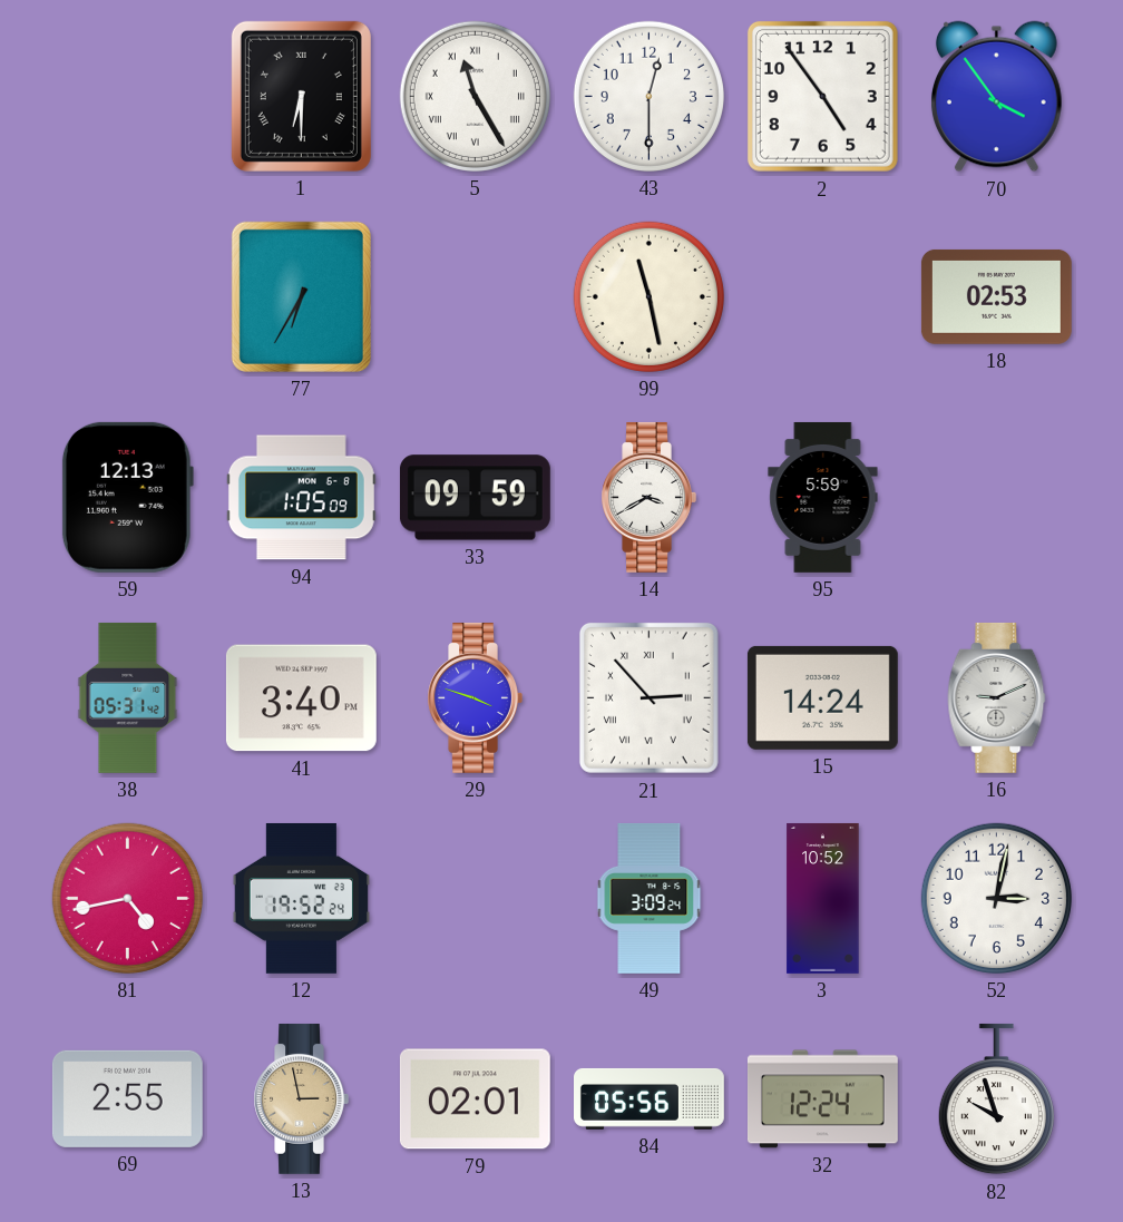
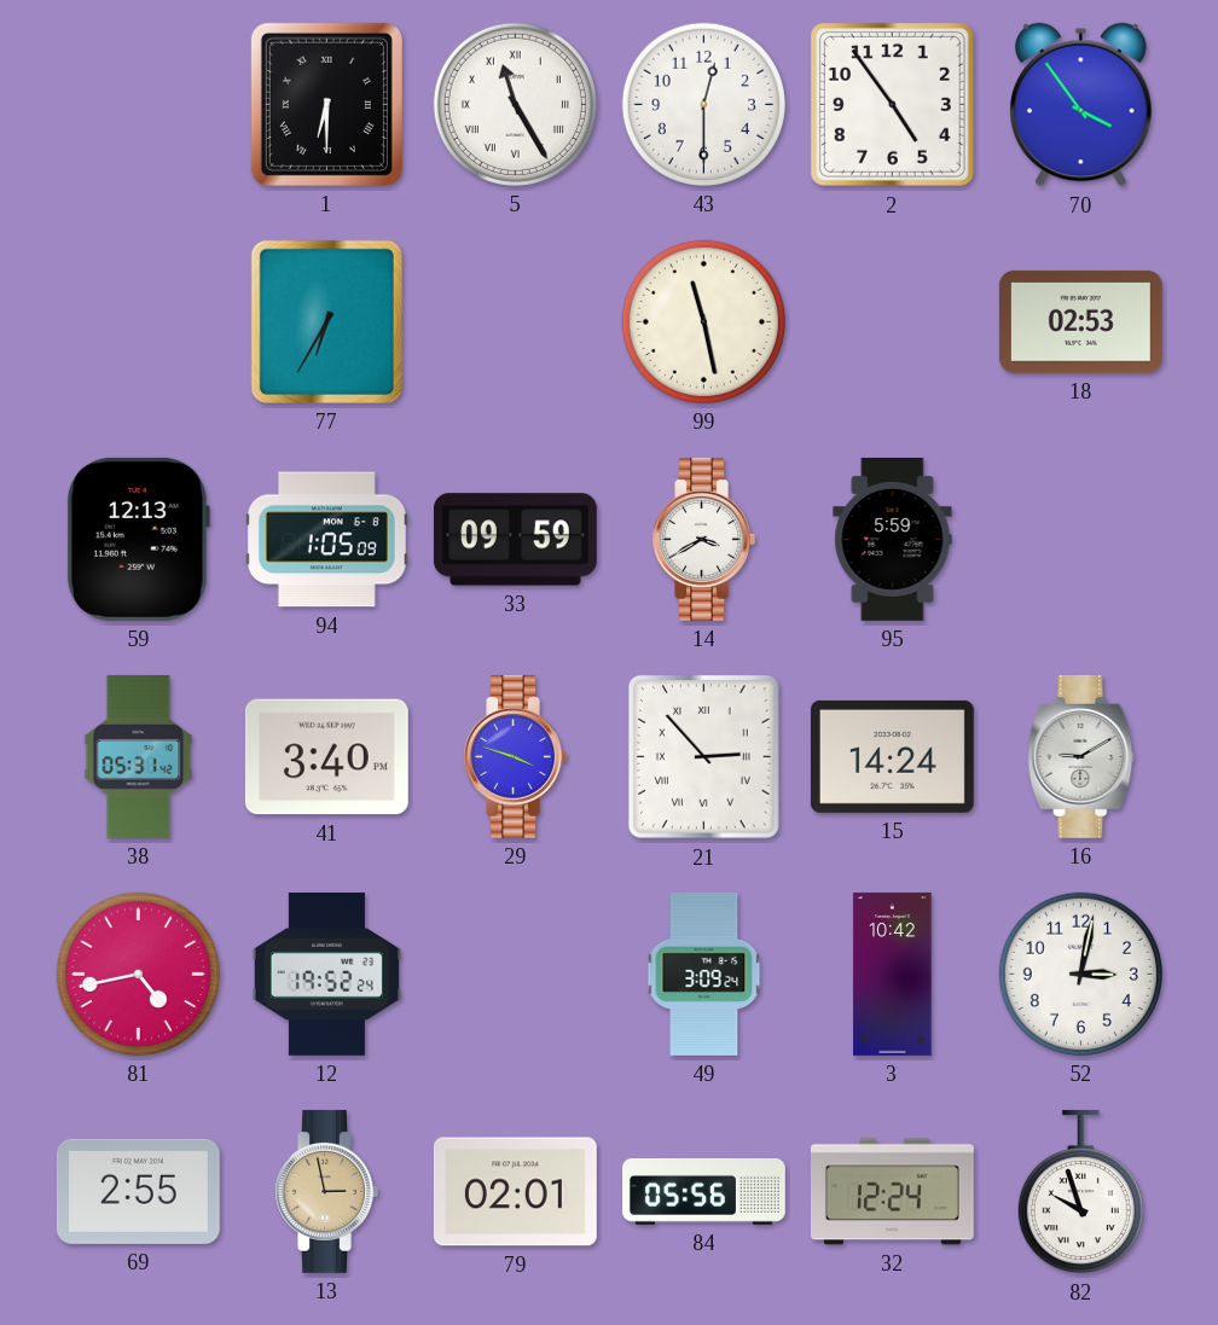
16: 9:11 -> 9:10 (1081, 756)
3: 10:52 -> 10:42 (893, 975)
